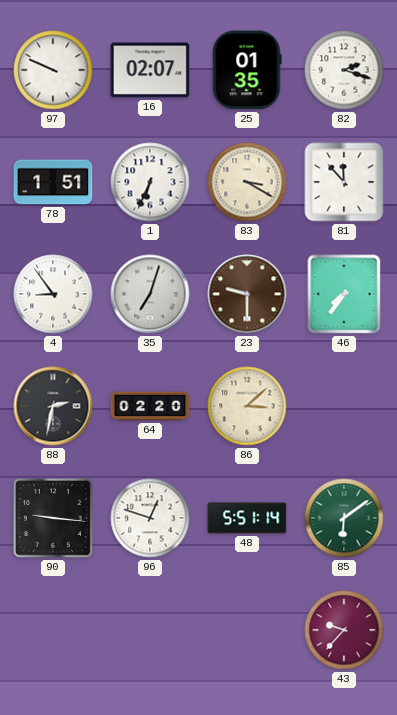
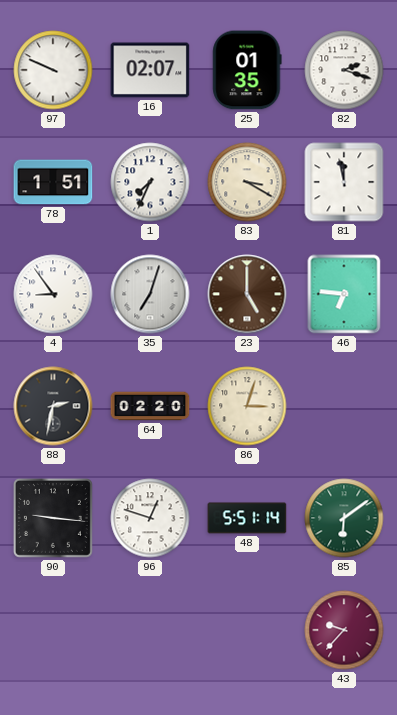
1: 6:34 -> 7:34 (150, 182)
81: 11:53 -> 11:58 (344, 182)
23: 9:30 -> 5:00 (247, 294)
46: 7:36 -> 6:46 (344, 294)
86: 3:08 -> 3:03 (247, 406)
